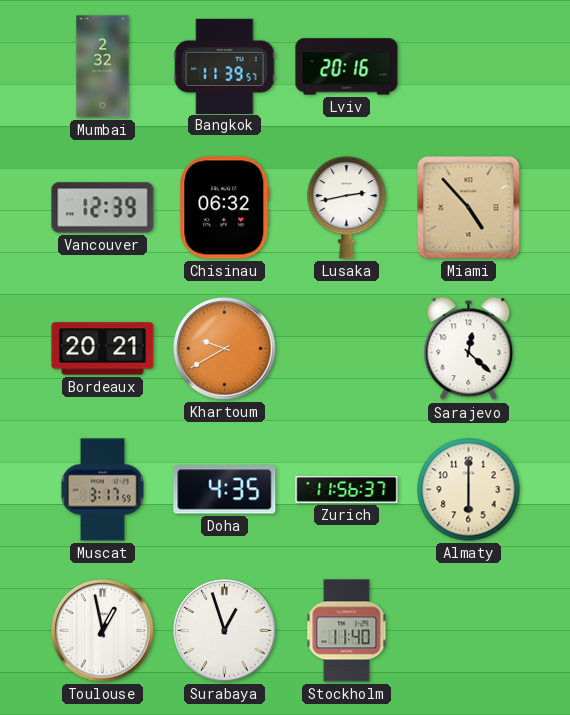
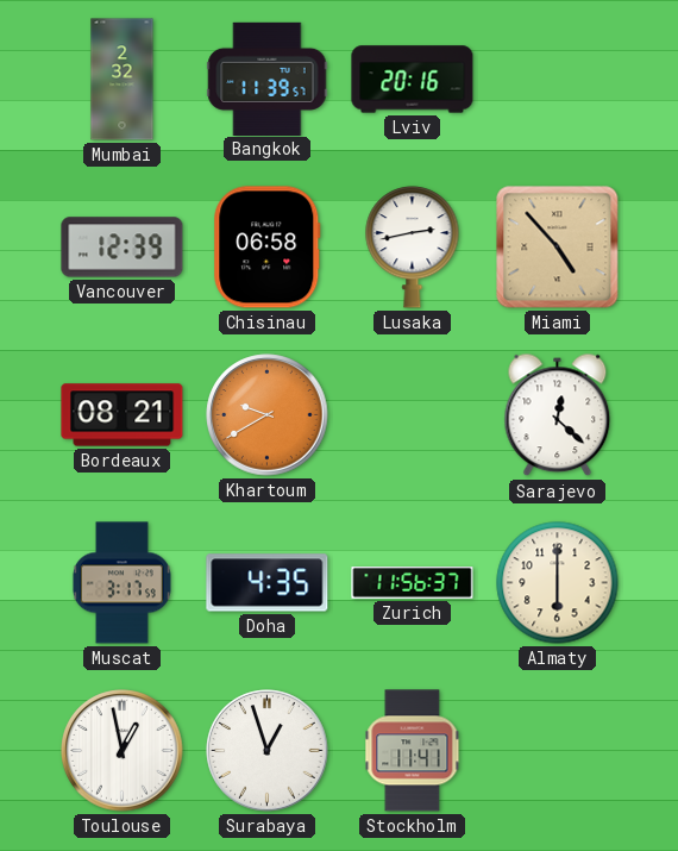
Chisinau: 06:32 -> 06:58 (268, 248)
Bordeaux: 20:21 -> 08:21 (123, 415)
Stockholm: 11:40 -> 11:41 (413, 751)
